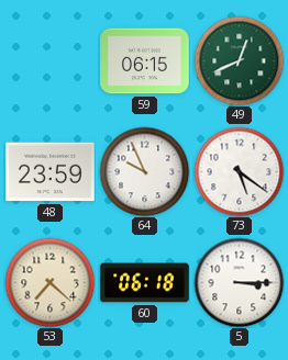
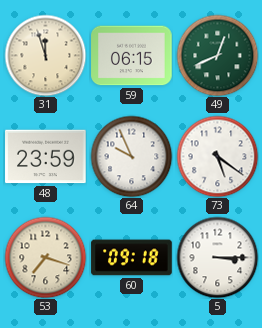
31: none -> 11:57 (45, 55)
53: 7:22 -> 7:18 (45, 257)
60: 06:18 -> 09:18 (132, 258)
